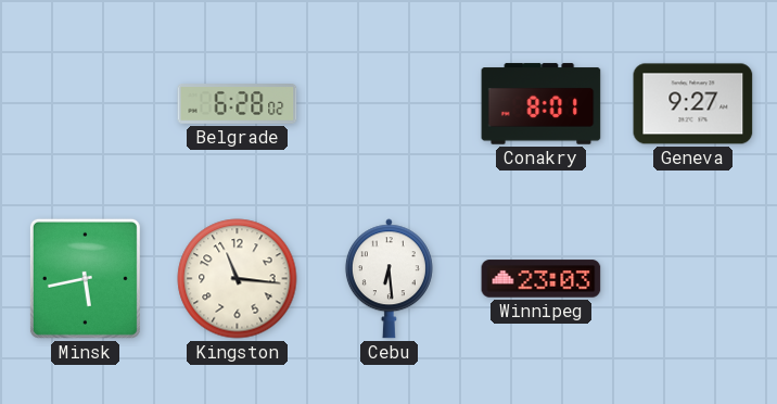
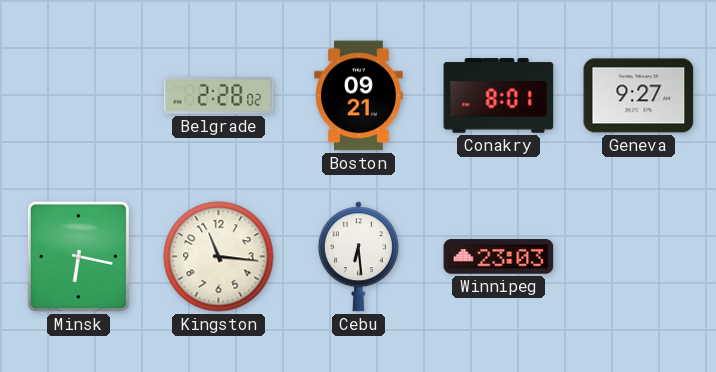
Belgrade: 6:28 -> 2:28 (219, 96)
Boston: none -> 09:21 (359, 96)
Minsk: 5:43 -> 6:17 (78, 256)
